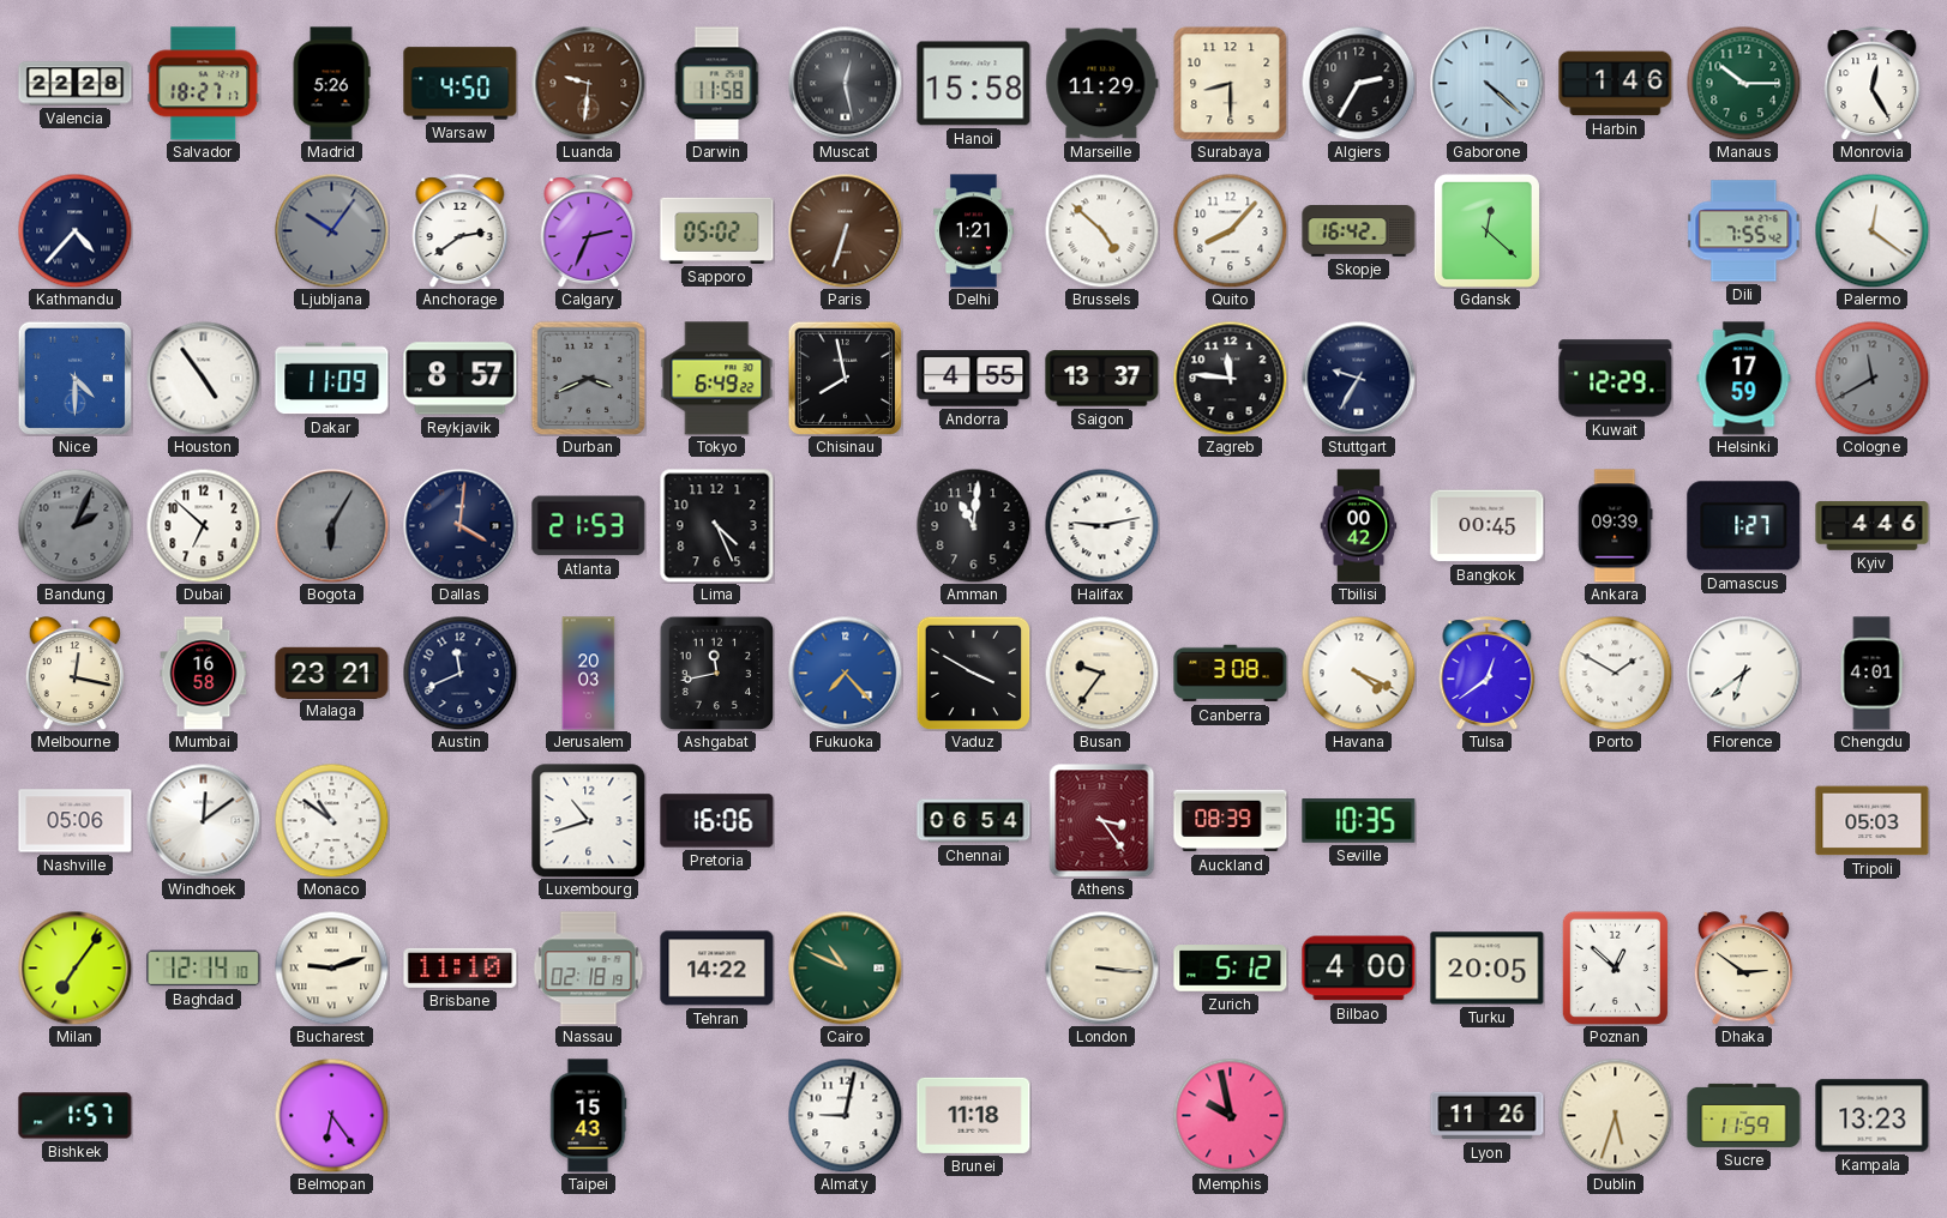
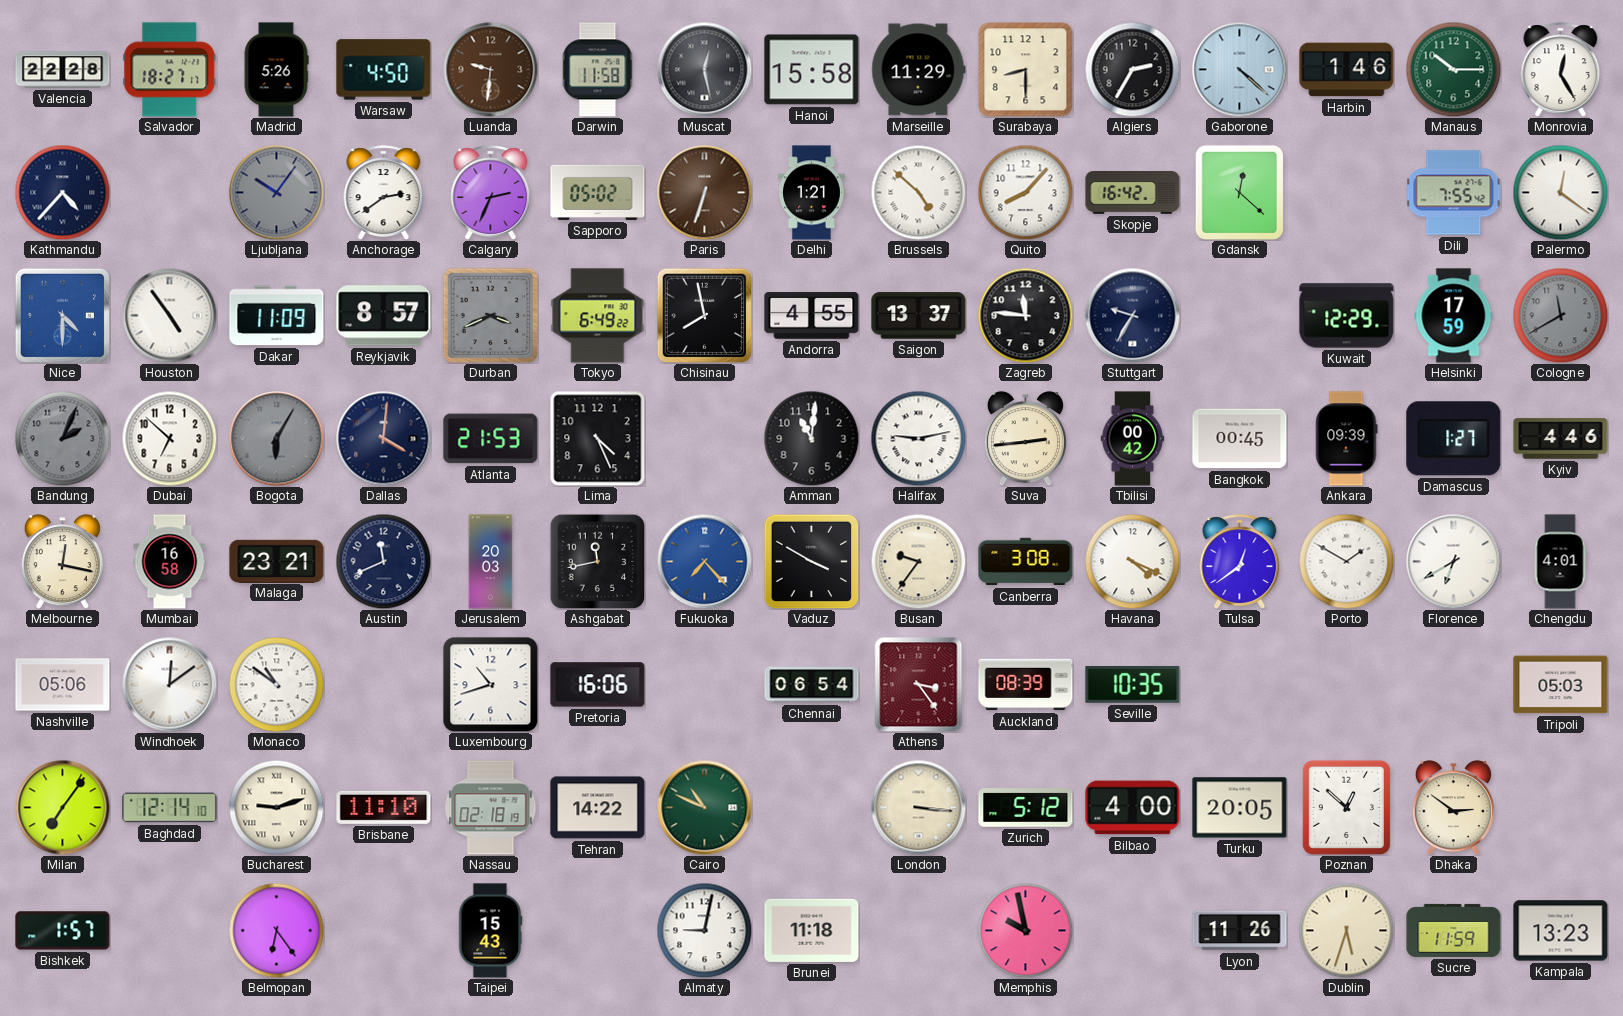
Suva: none -> 2:44 (1025, 439)
Florence: 6:39 -> 6:40 (1453, 561)
